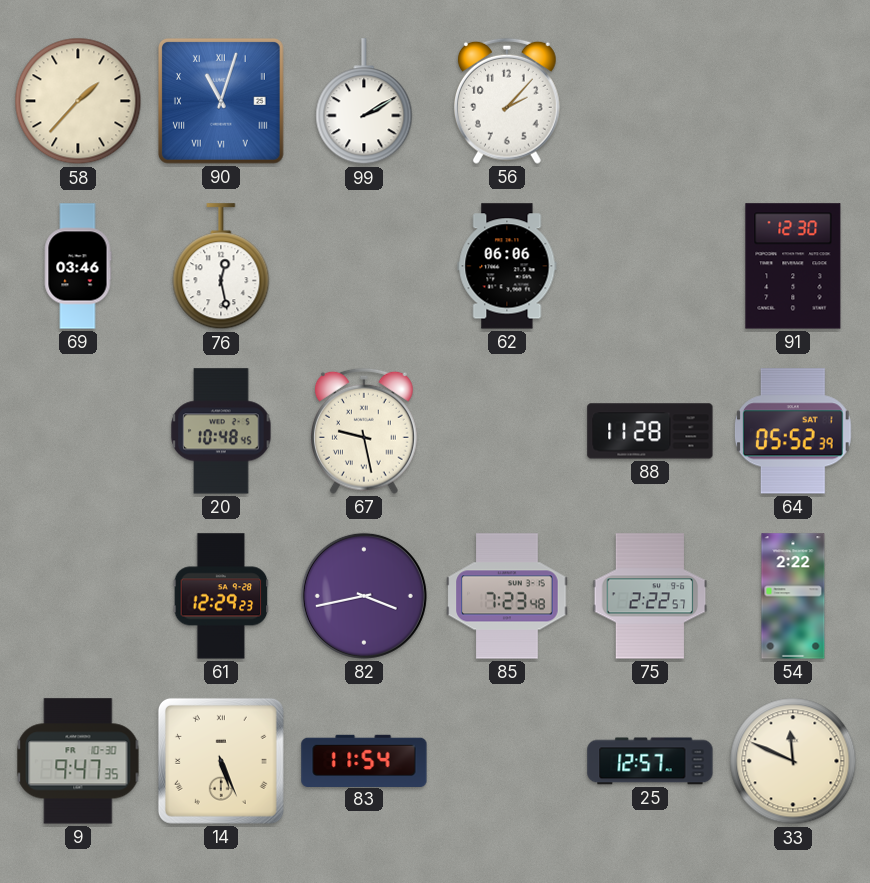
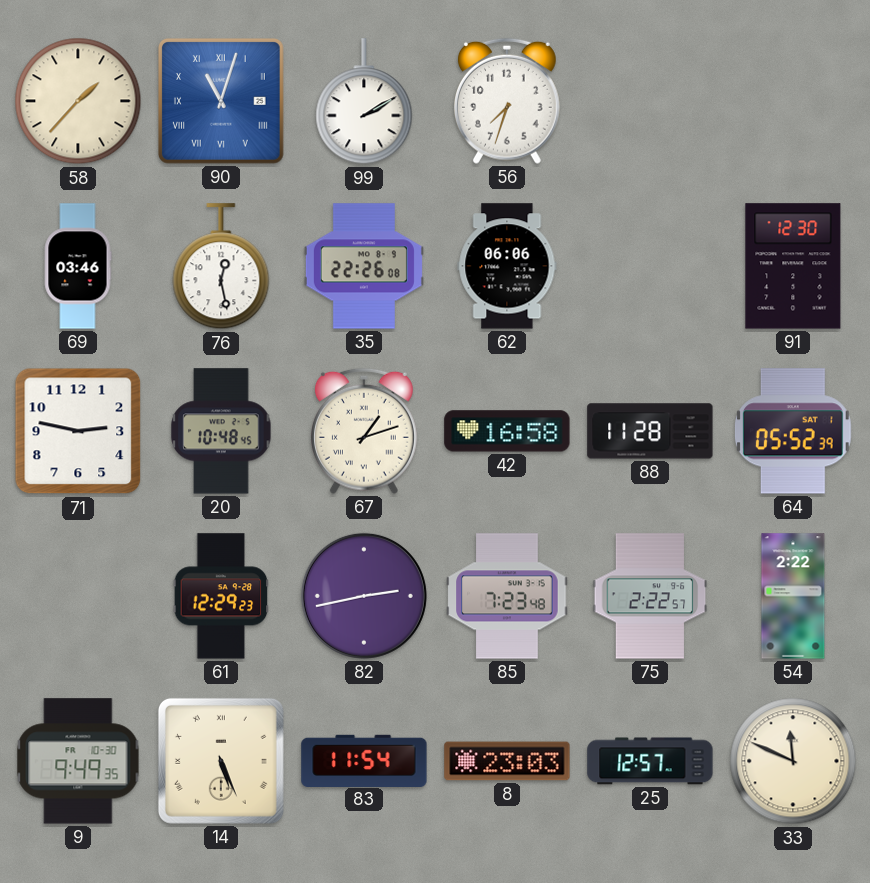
56: 2:07 -> 7:33 (507, 101)
35: none -> 22:26 (364, 266)
71: none -> 2:47 (78, 431)
67: 9:28 -> 1:12 (364, 431)
42: none -> 16:58 (507, 431)
82: 3:43 -> 2:43 (364, 596)
9: 9:47 -> 9:49 (78, 761)
8: none -> 23:03 (507, 761)
